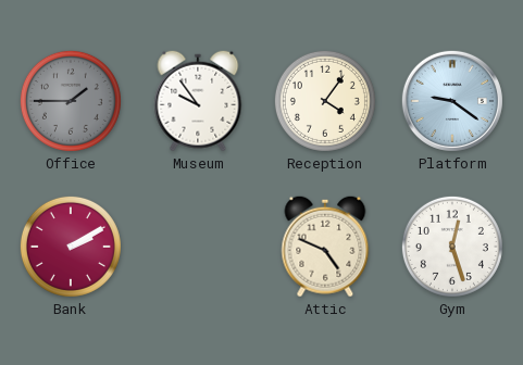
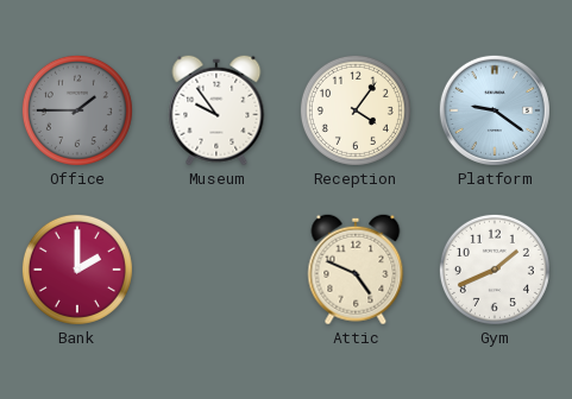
Bank: 2:10 -> 2:00 (77, 270)
Gym: 12:27 -> 1:41 (495, 270)
